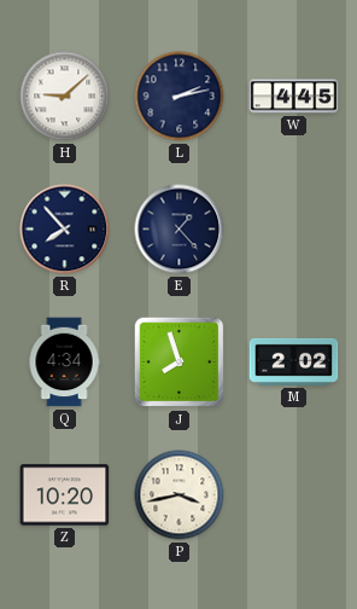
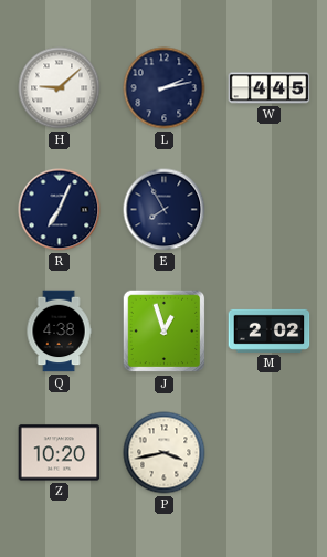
R: 7:53 -> 7:04 (60, 210)
E: 1:23 -> 7:55 (165, 210)
Q: 4:34 -> 4:38 (59, 332)
J: 7:57 -> 12:57 (165, 332)
